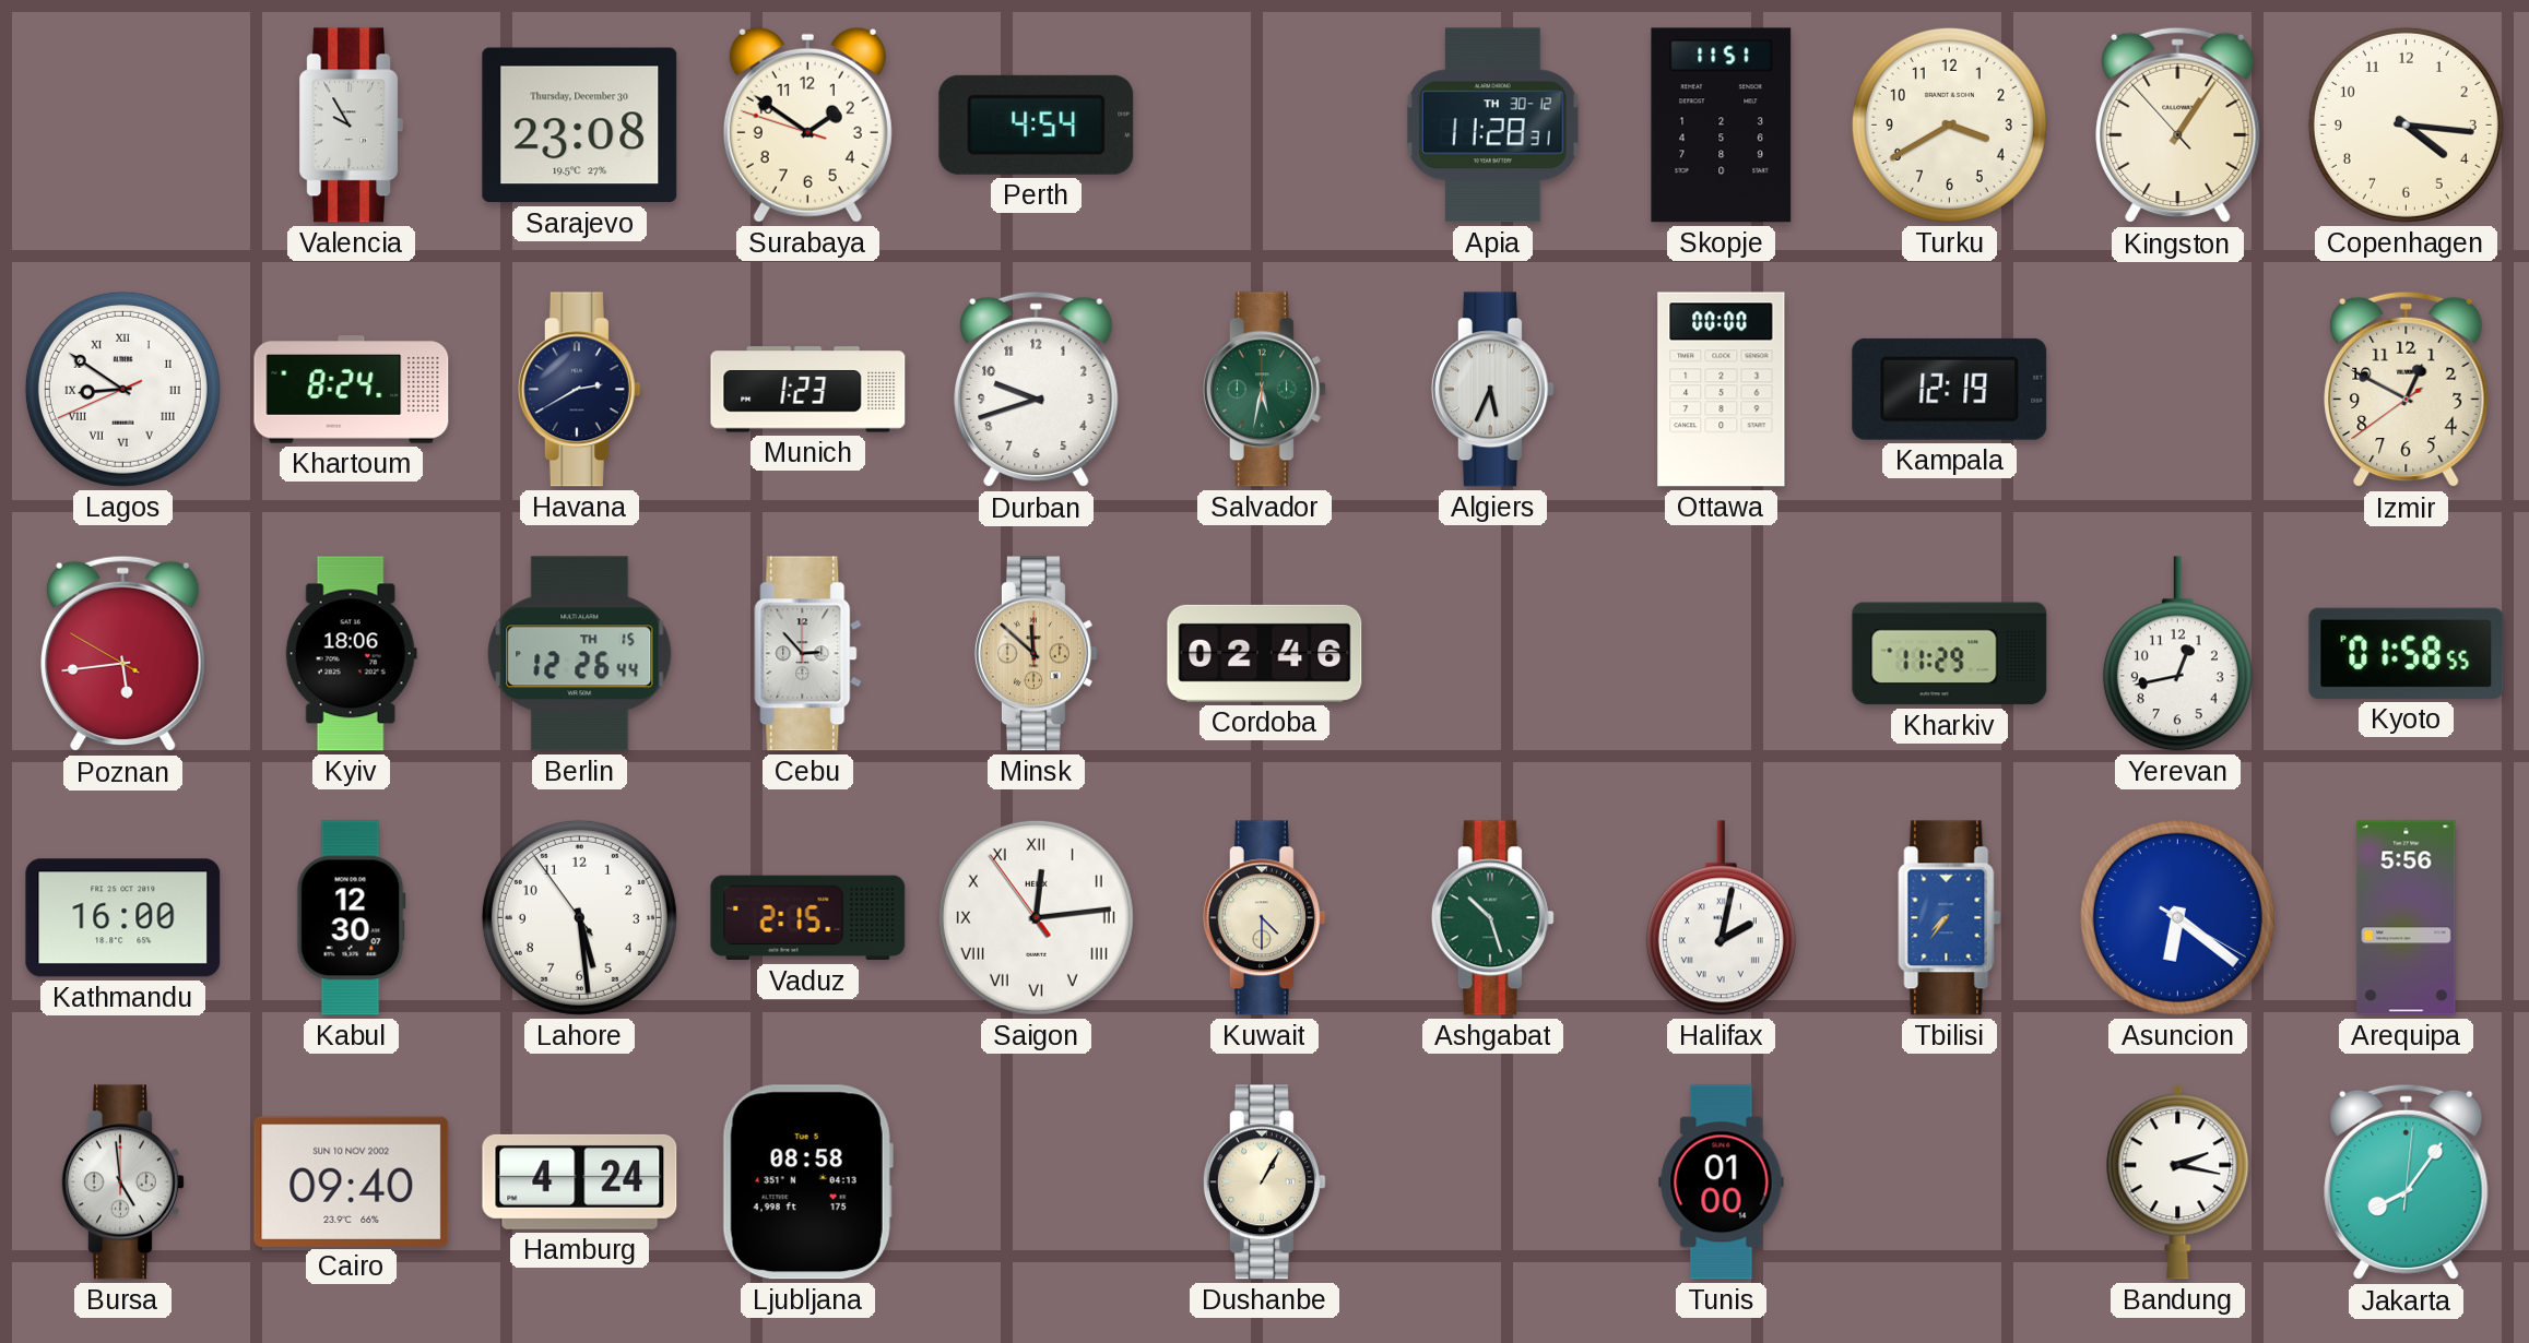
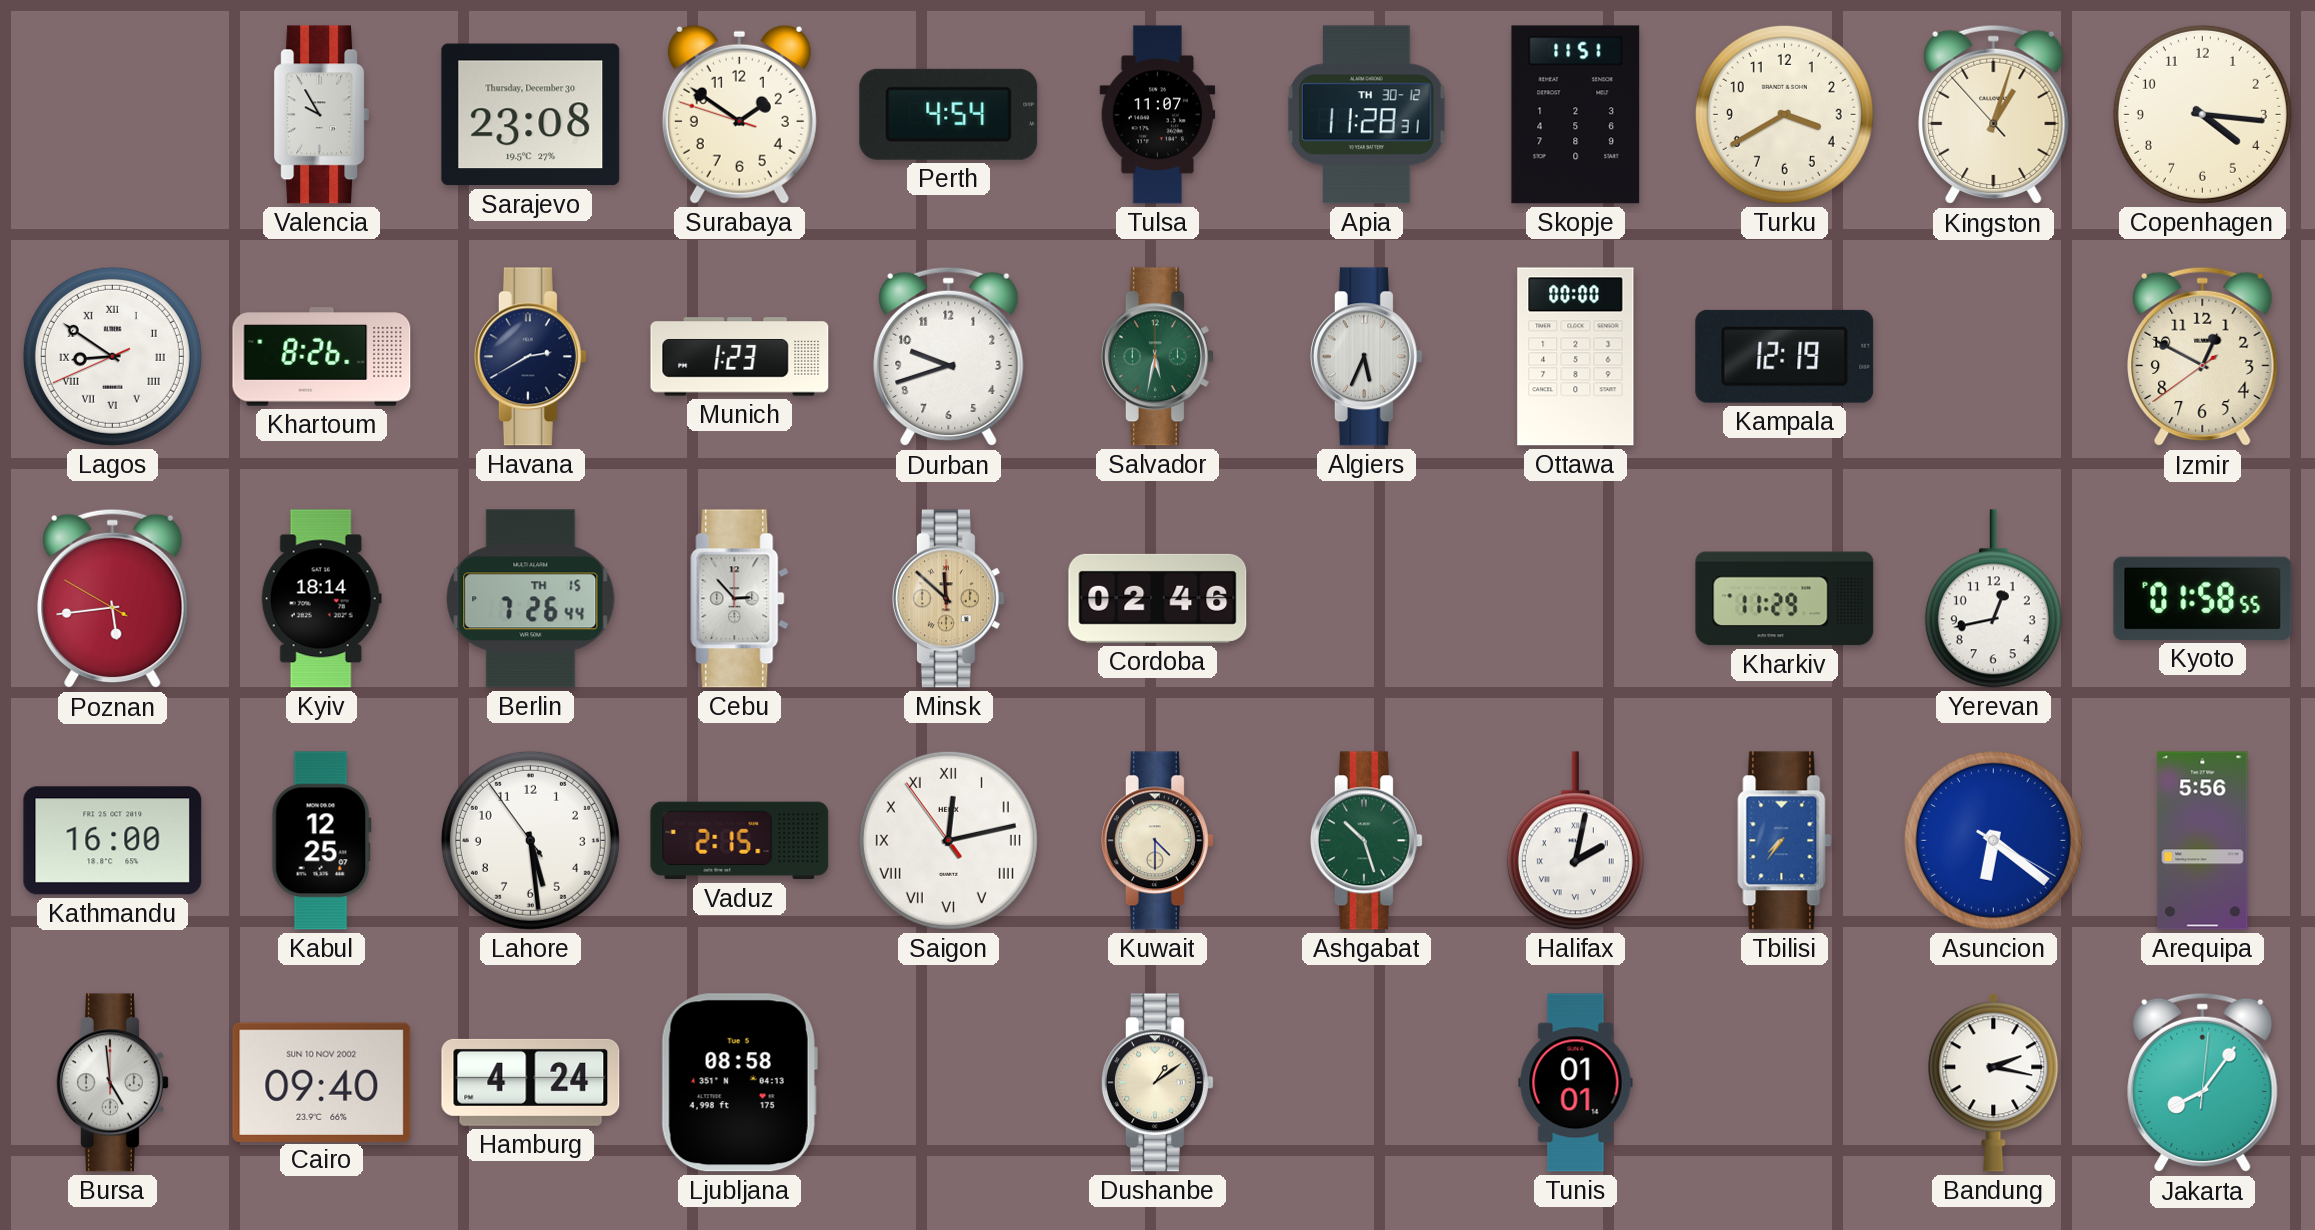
Tulsa: none -> 11:07 (1158, 115)
Kingston: 1:05 -> 1:02 (1994, 115)
Khartoum: 8:24 -> 8:26 (322, 357)
Kyiv: 18:06 -> 18:14 (321, 599)
Berlin: 12:26 -> 7:26 (531, 599)
Kabul: 12:30 -> 12:25 (321, 841)
Saigon: 12:13 -> 12:12 (948, 840)
Dushanbe: 1:05 -> 1:09 (1157, 1083)
Tunis: 01:00 -> 01:01 (1576, 1083)
